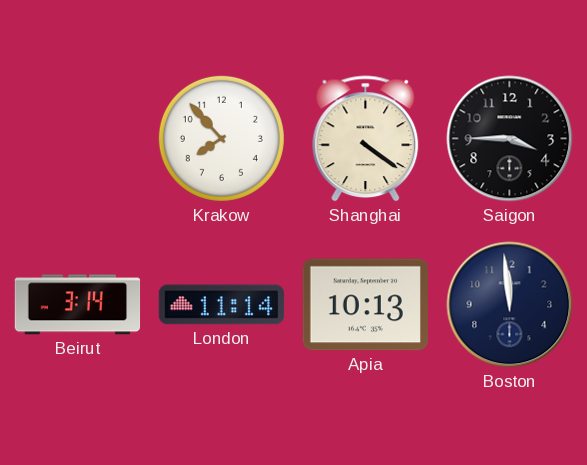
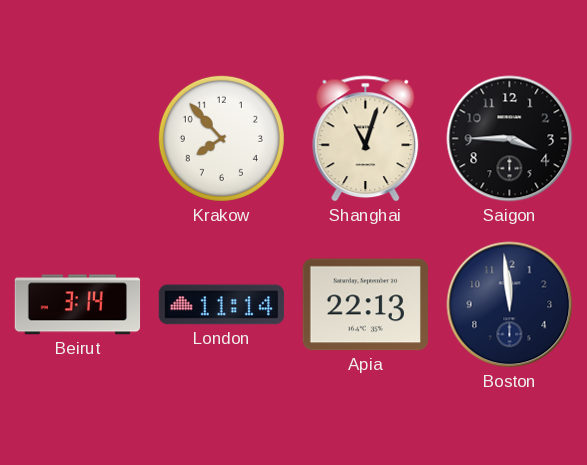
Shanghai: 4:21 -> 11:03 (366, 139)
Apia: 10:13 -> 22:13 (365, 305)
